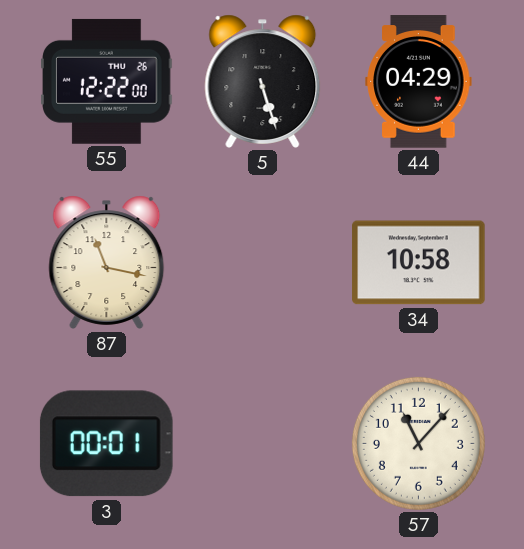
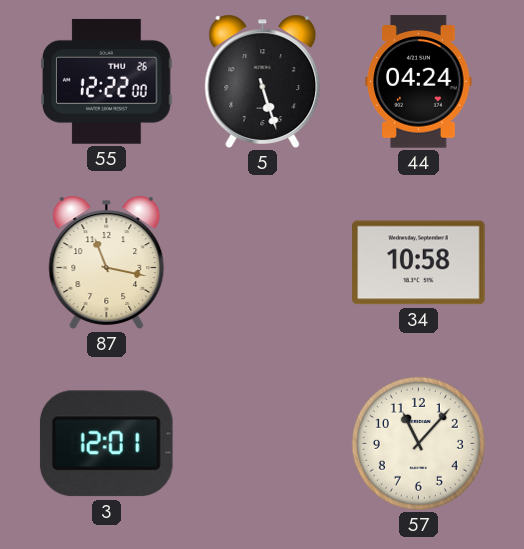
44: 04:29 -> 04:24 (419, 82)
3: 00:01 -> 12:01 (106, 444)
